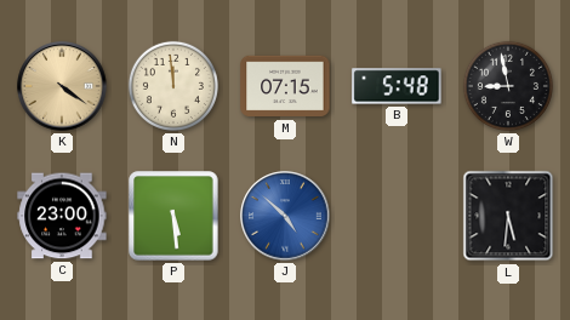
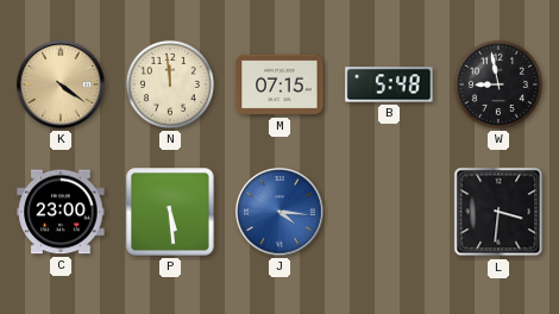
J: 4:52 -> 4:16 (279, 212)
L: 5:31 -> 3:31 (498, 212)
